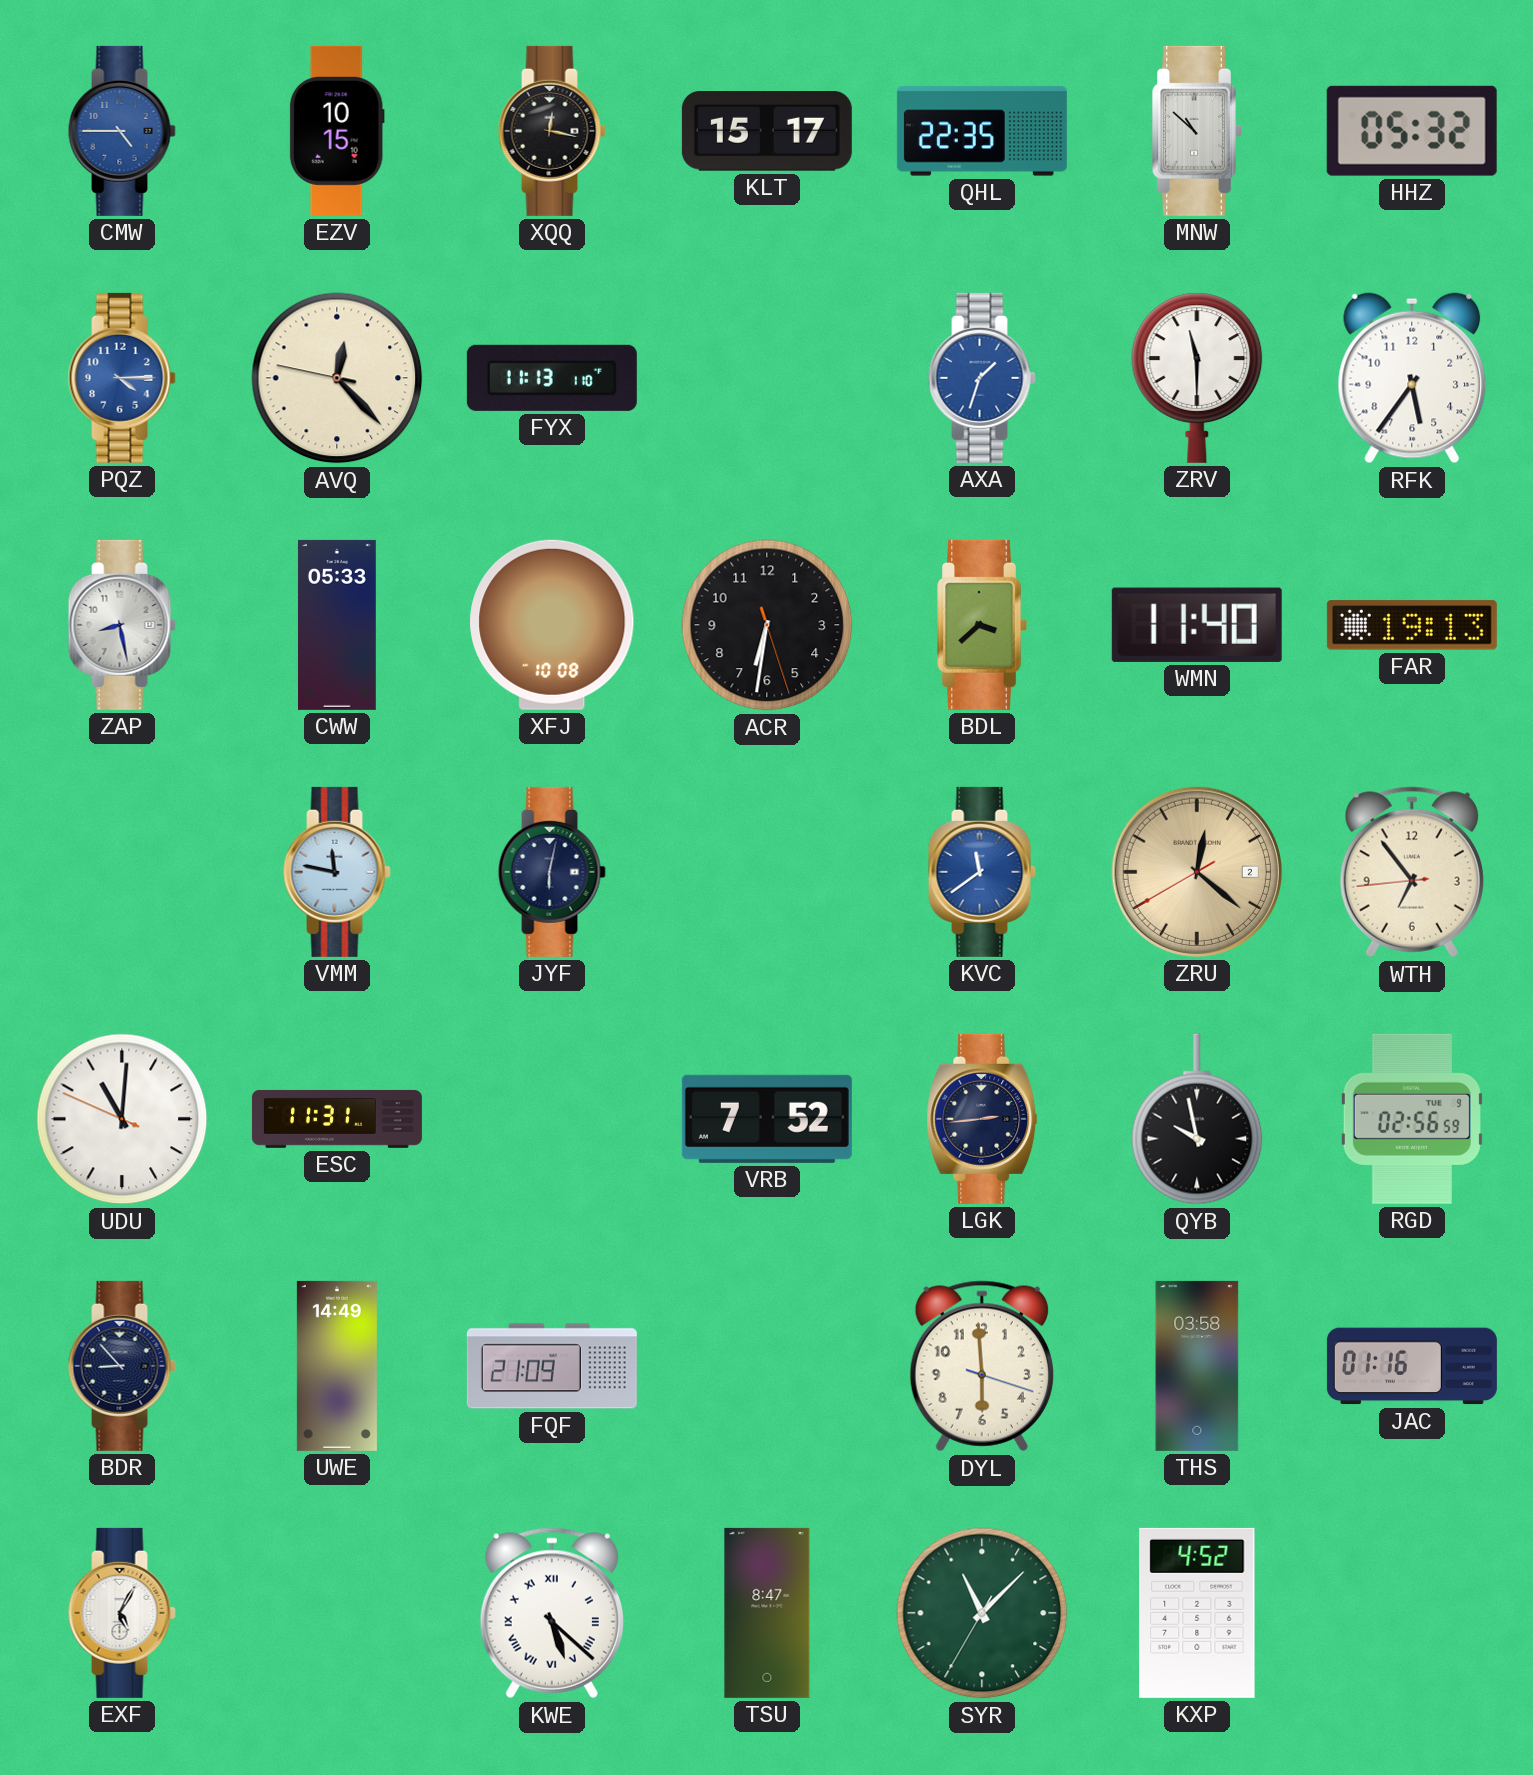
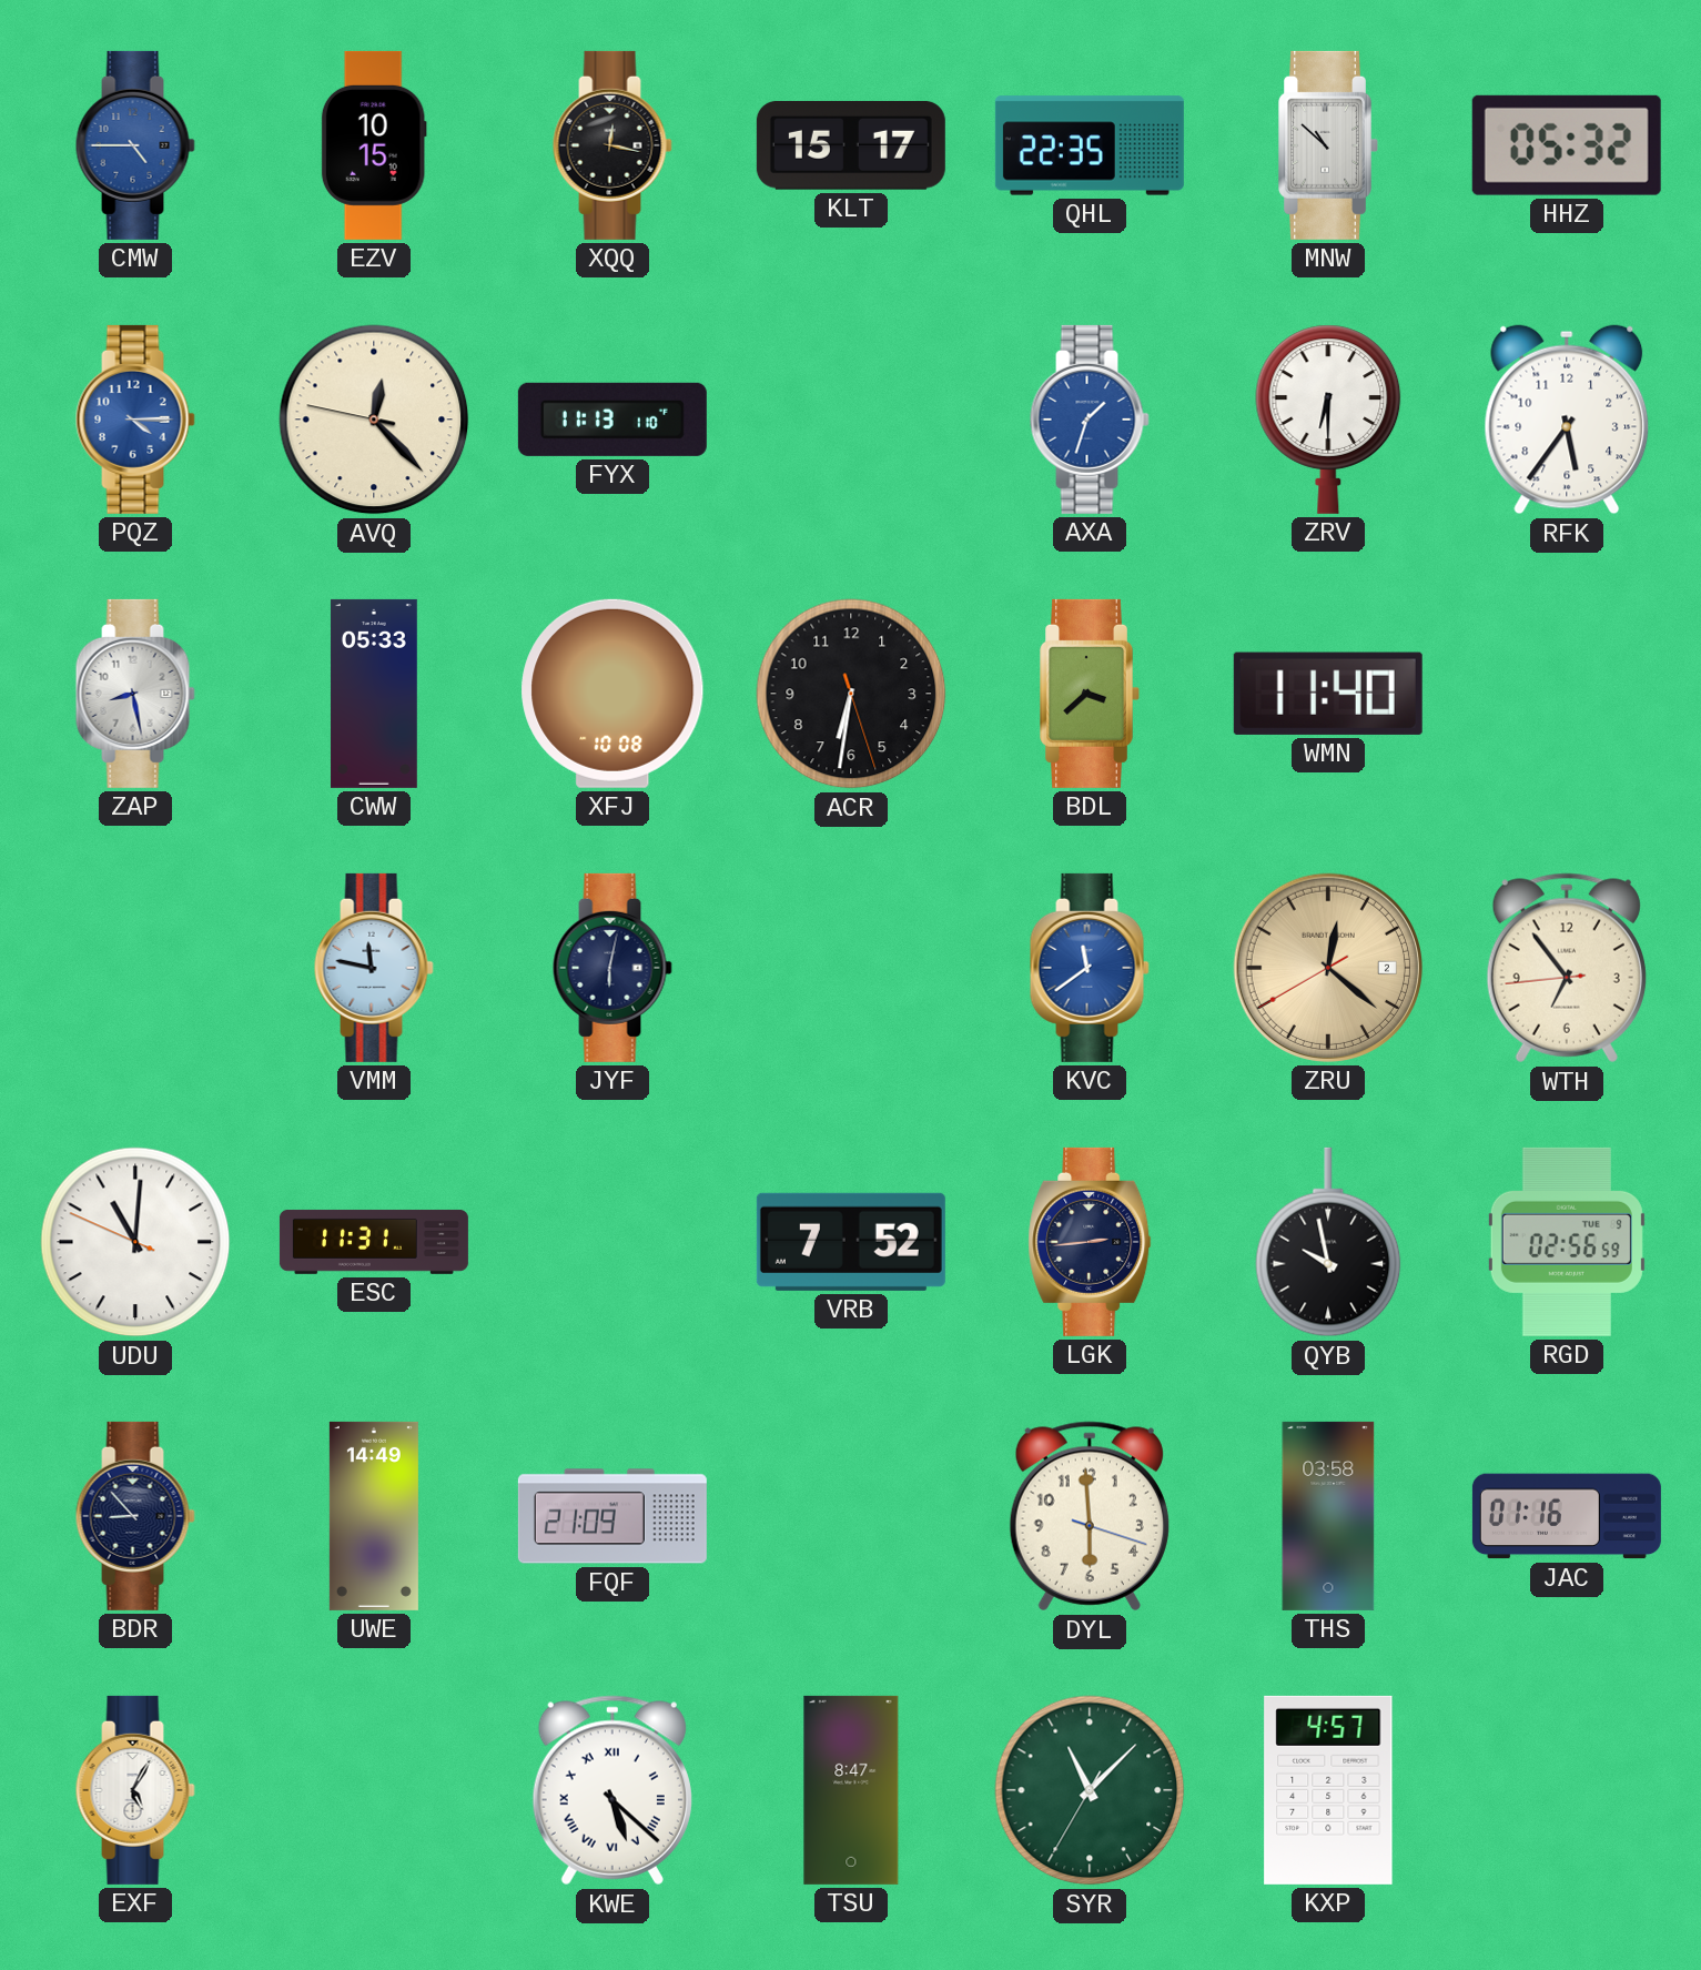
ZRV: 11:30 -> 6:30 (1328, 420)
FAR: 19:13 -> none (1412, 625)
KXP: 4:52 -> 4:57 (1328, 1790)
